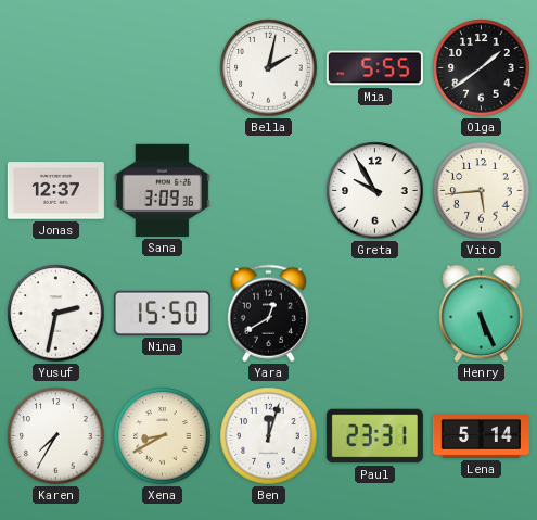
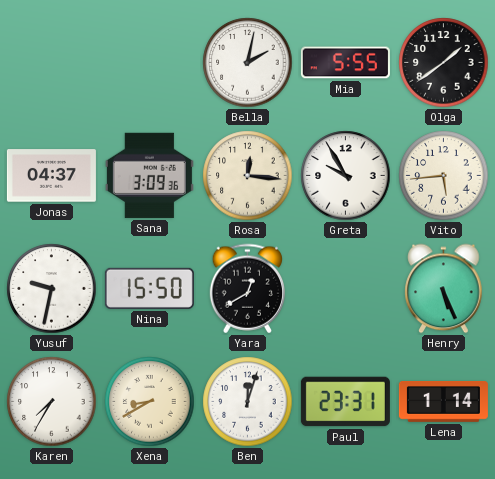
Jonas: 12:37 -> 04:37 (51, 176)
Rosa: none -> 12:16 (248, 176)
Yusuf: 2:32 -> 9:32 (52, 289)
Lena: 5:14 -> 1:14 (443, 402)
